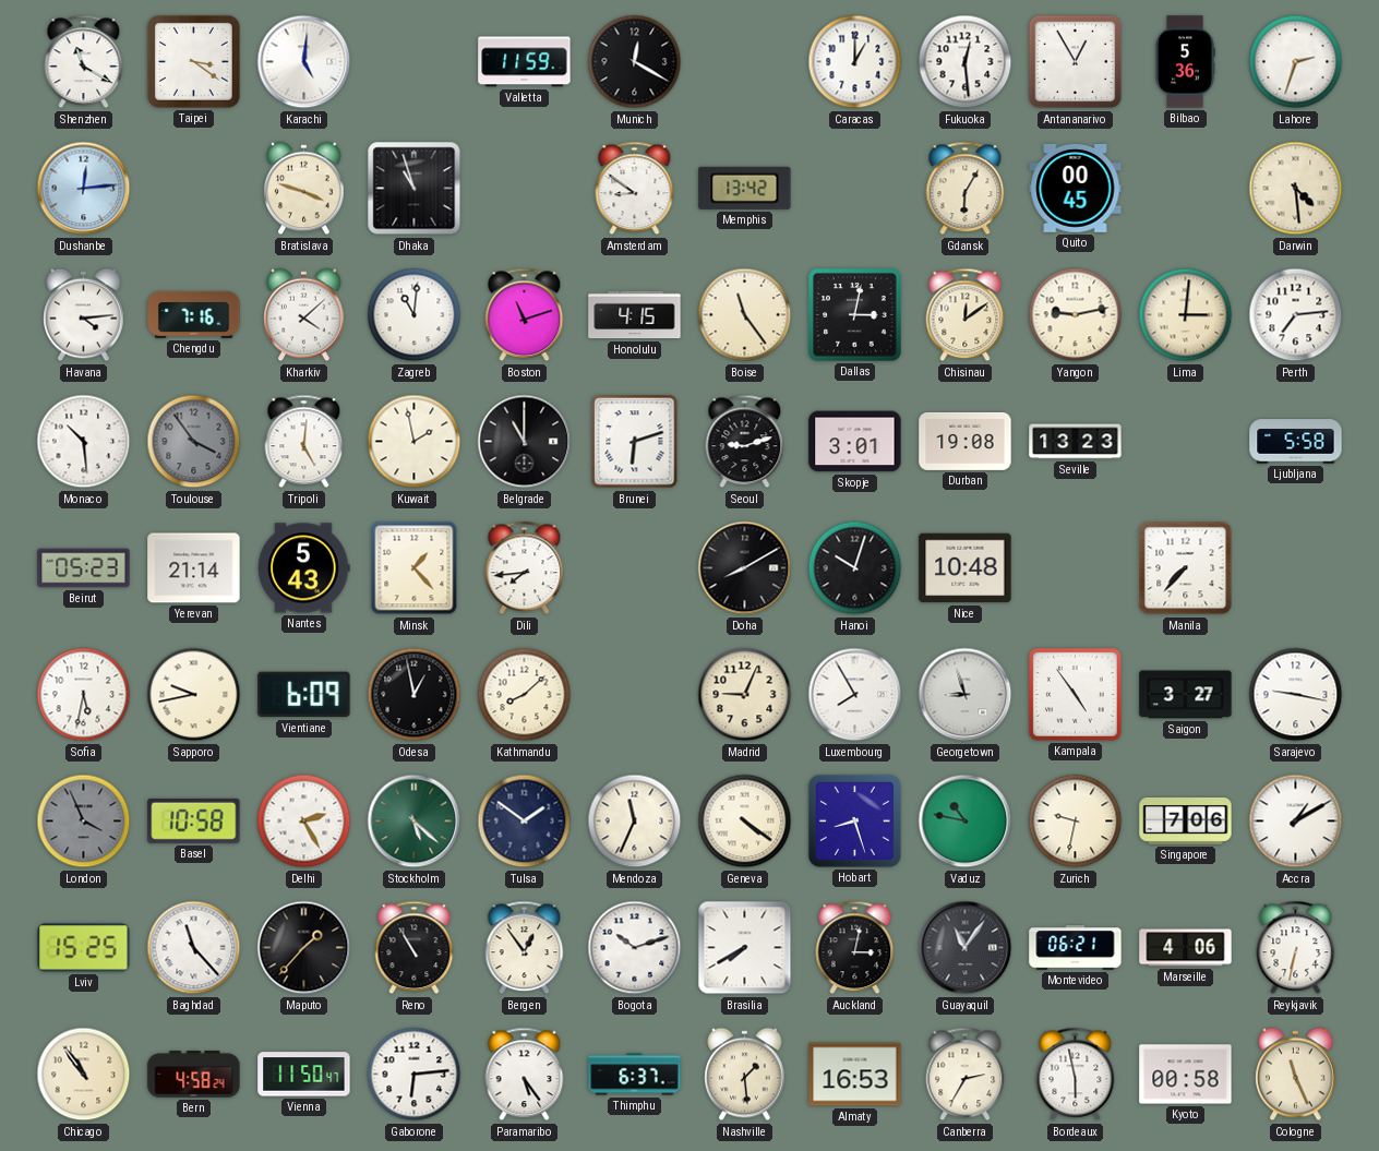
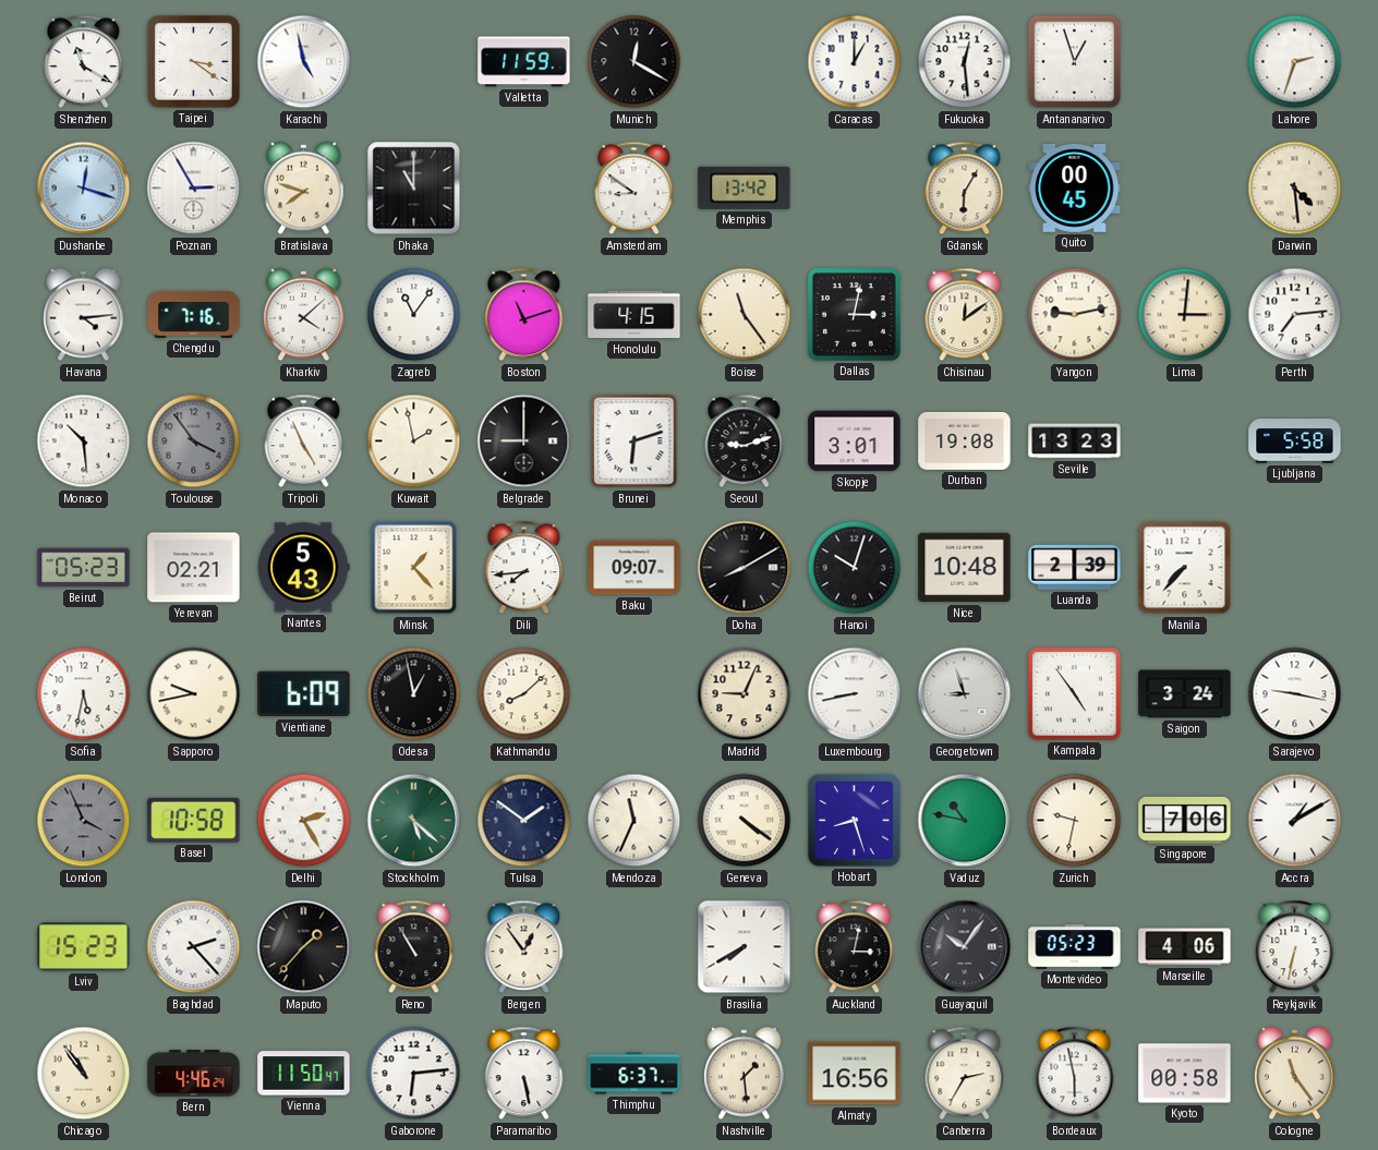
Karachi: 5:01 -> 4:58 (304, 62)
Antananarivo: 12:55 -> 12:57 (1075, 62)
Bilbao: 5:36 -> none (1185, 62)
Dushanbe: 12:14 -> 12:18 (84, 189)
Poznan: none -> 2:55 (194, 189)
Bratislava: 3:48 -> 7:48 (304, 189)
Dhaka: 10:57 -> 11:00 (414, 189)
Zagreb: 11:01 -> 11:06 (414, 315)
Tripoli: 5:01 -> 4:56 (304, 441)
Belgrade: 11:00 -> 9:00 (524, 441)
Yerevan: 21:14 -> 02:21 (194, 568)
Baku: none -> 09:07 (634, 568)
Luanda: none -> 2:39 (1075, 567)
Luxembourg: 7:55 -> 8:43 (855, 694)
Saigon: 3:27 -> 3:24 (1185, 694)
Lviv: 15:25 -> 15:23 (84, 947)
Baghdad: 11:23 -> 2:23 (194, 947)
Bogota: 10:12 -> none (635, 948)
Guayaquil: 11:06 -> 10:06 (965, 947)
Montevideo: 06:21 -> 05:23 (1075, 947)
Bern: 4:58 -> 4:46 (194, 1074)
Paramaribo: 5:24 -> 5:28 (524, 1074)
Almaty: 16:53 -> 16:56 (855, 1074)
Cologne: 11:26 -> 11:24 (1295, 1074)
